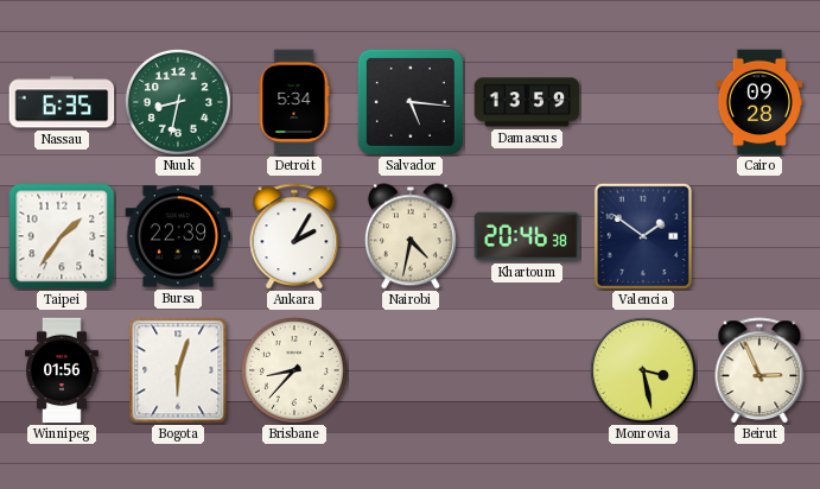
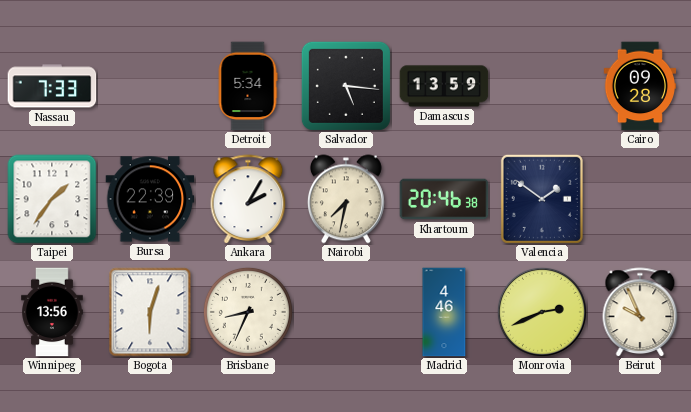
Nassau: 6:35 -> 7:33 (52, 86)
Nuuk: 8:32 -> none (178, 102)
Nairobi: 4:32 -> 7:32 (346, 199)
Winnipeg: 01:56 -> 13:56 (52, 312)
Brisbane: 8:37 -> 8:34 (248, 312)
Madrid: none -> 4:46 (444, 312)
Monrovia: 3:28 -> 2:41 (542, 312)
Beirut: 2:56 -> 9:56 (640, 312)
